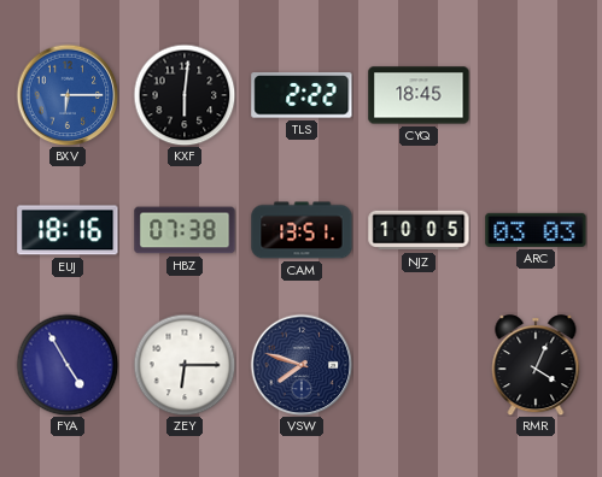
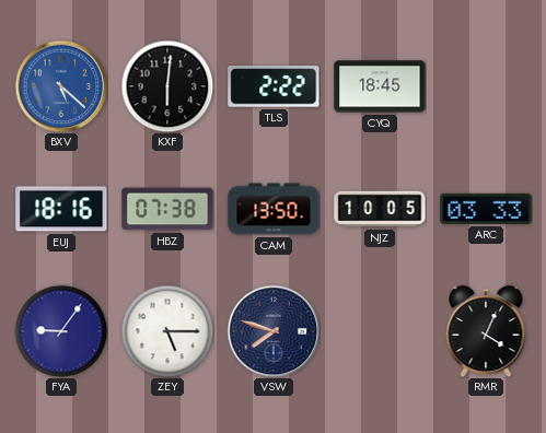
BXV: 6:15 -> 5:22 (61, 86)
CAM: 13:51 -> 13:50 (274, 209)
ARC: 03:03 -> 03:33 (486, 209)
FYA: 4:55 -> 9:06 (61, 331)
ZEY: 6:15 -> 5:15 (167, 331)
